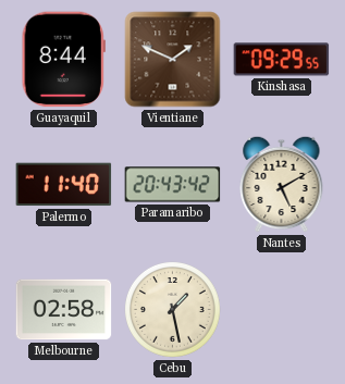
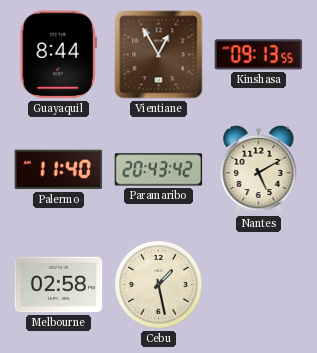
Vientiane: 1:49 -> 12:55 (159, 55)
Kinshasa: 09:29 -> 09:13 (259, 55)
